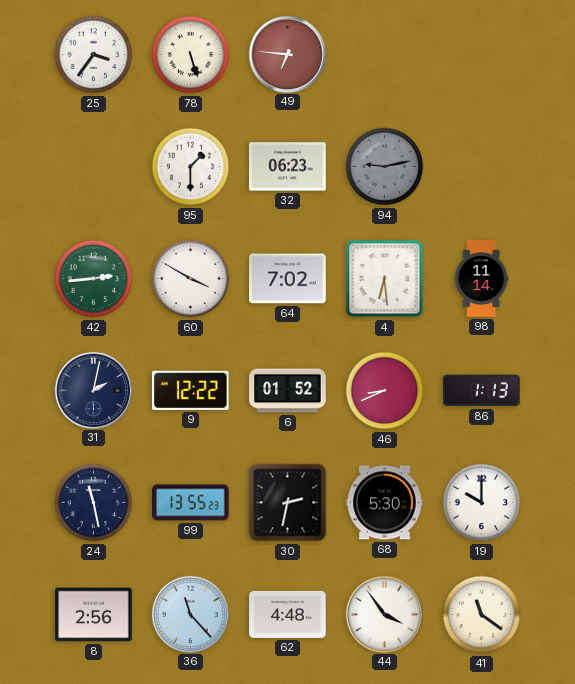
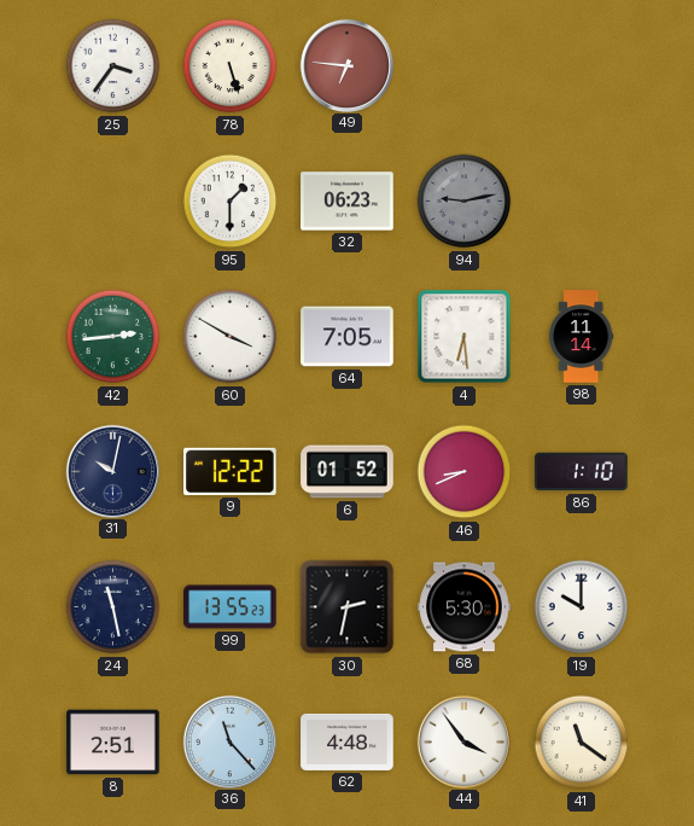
64: 7:02 -> 7:05 (348, 337)
31: 2:02 -> 10:02 (112, 471)
86: 1:13 -> 1:10 (582, 472)
8: 2:56 -> 2:51 (113, 743)
